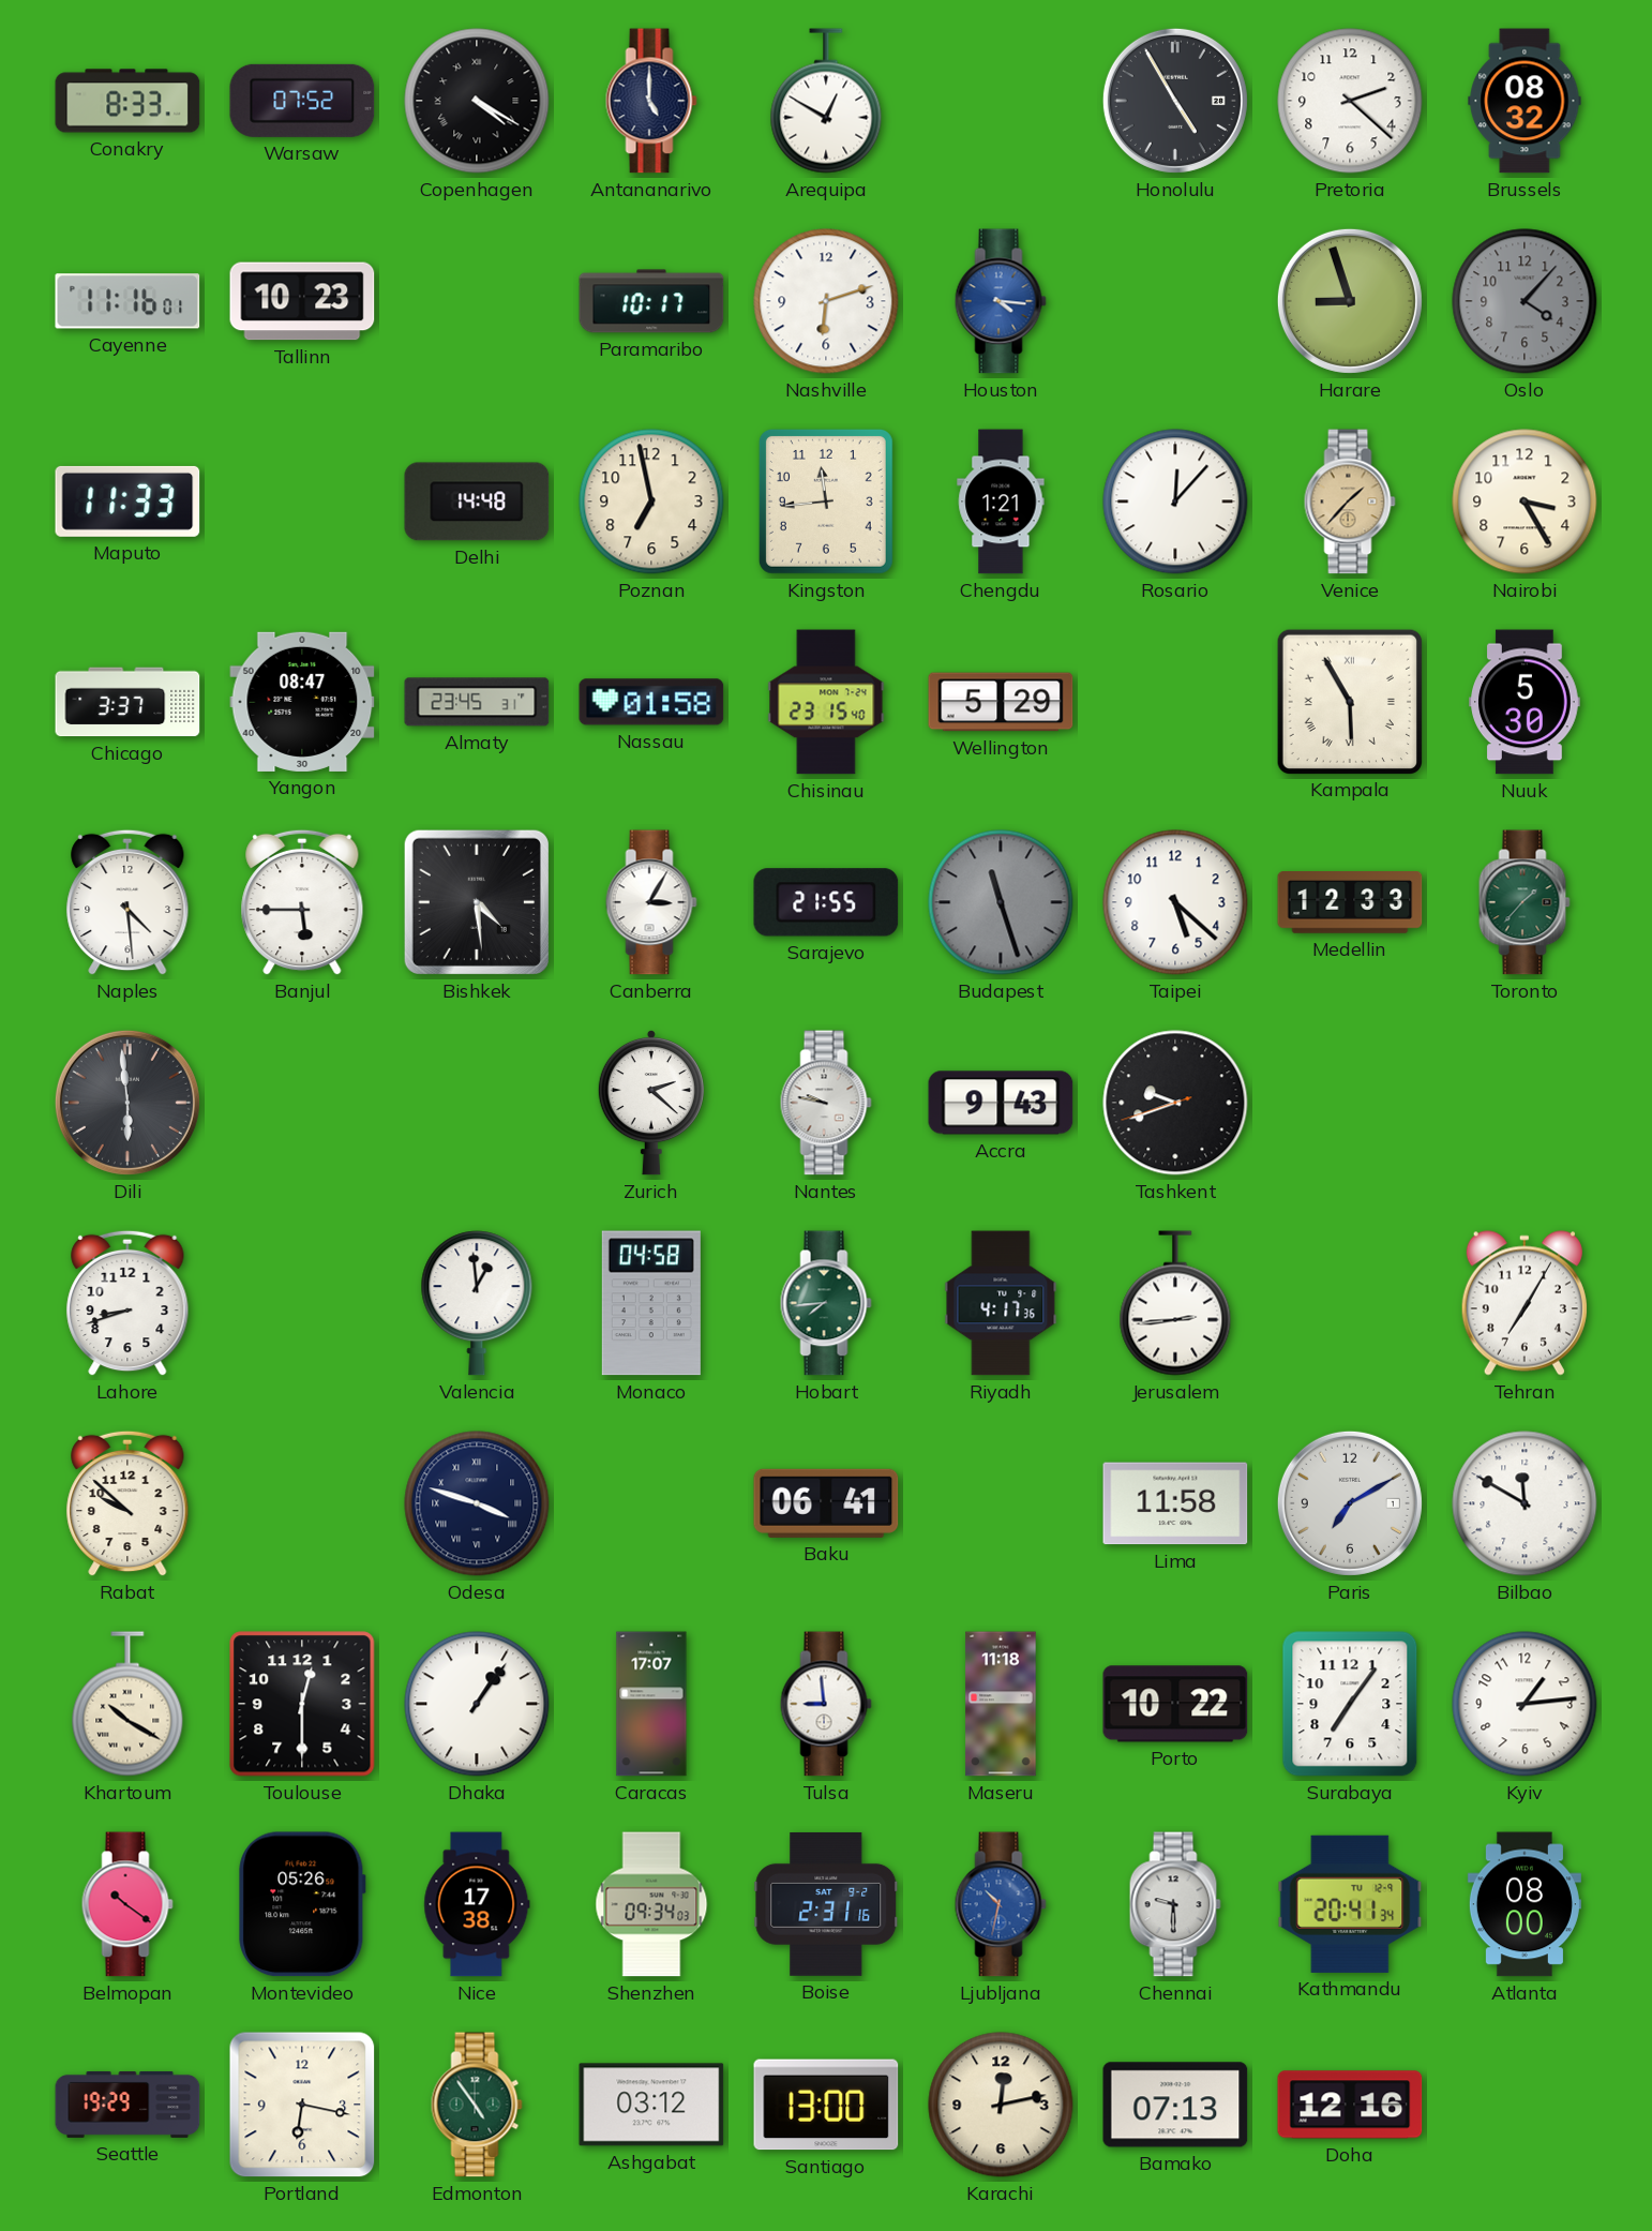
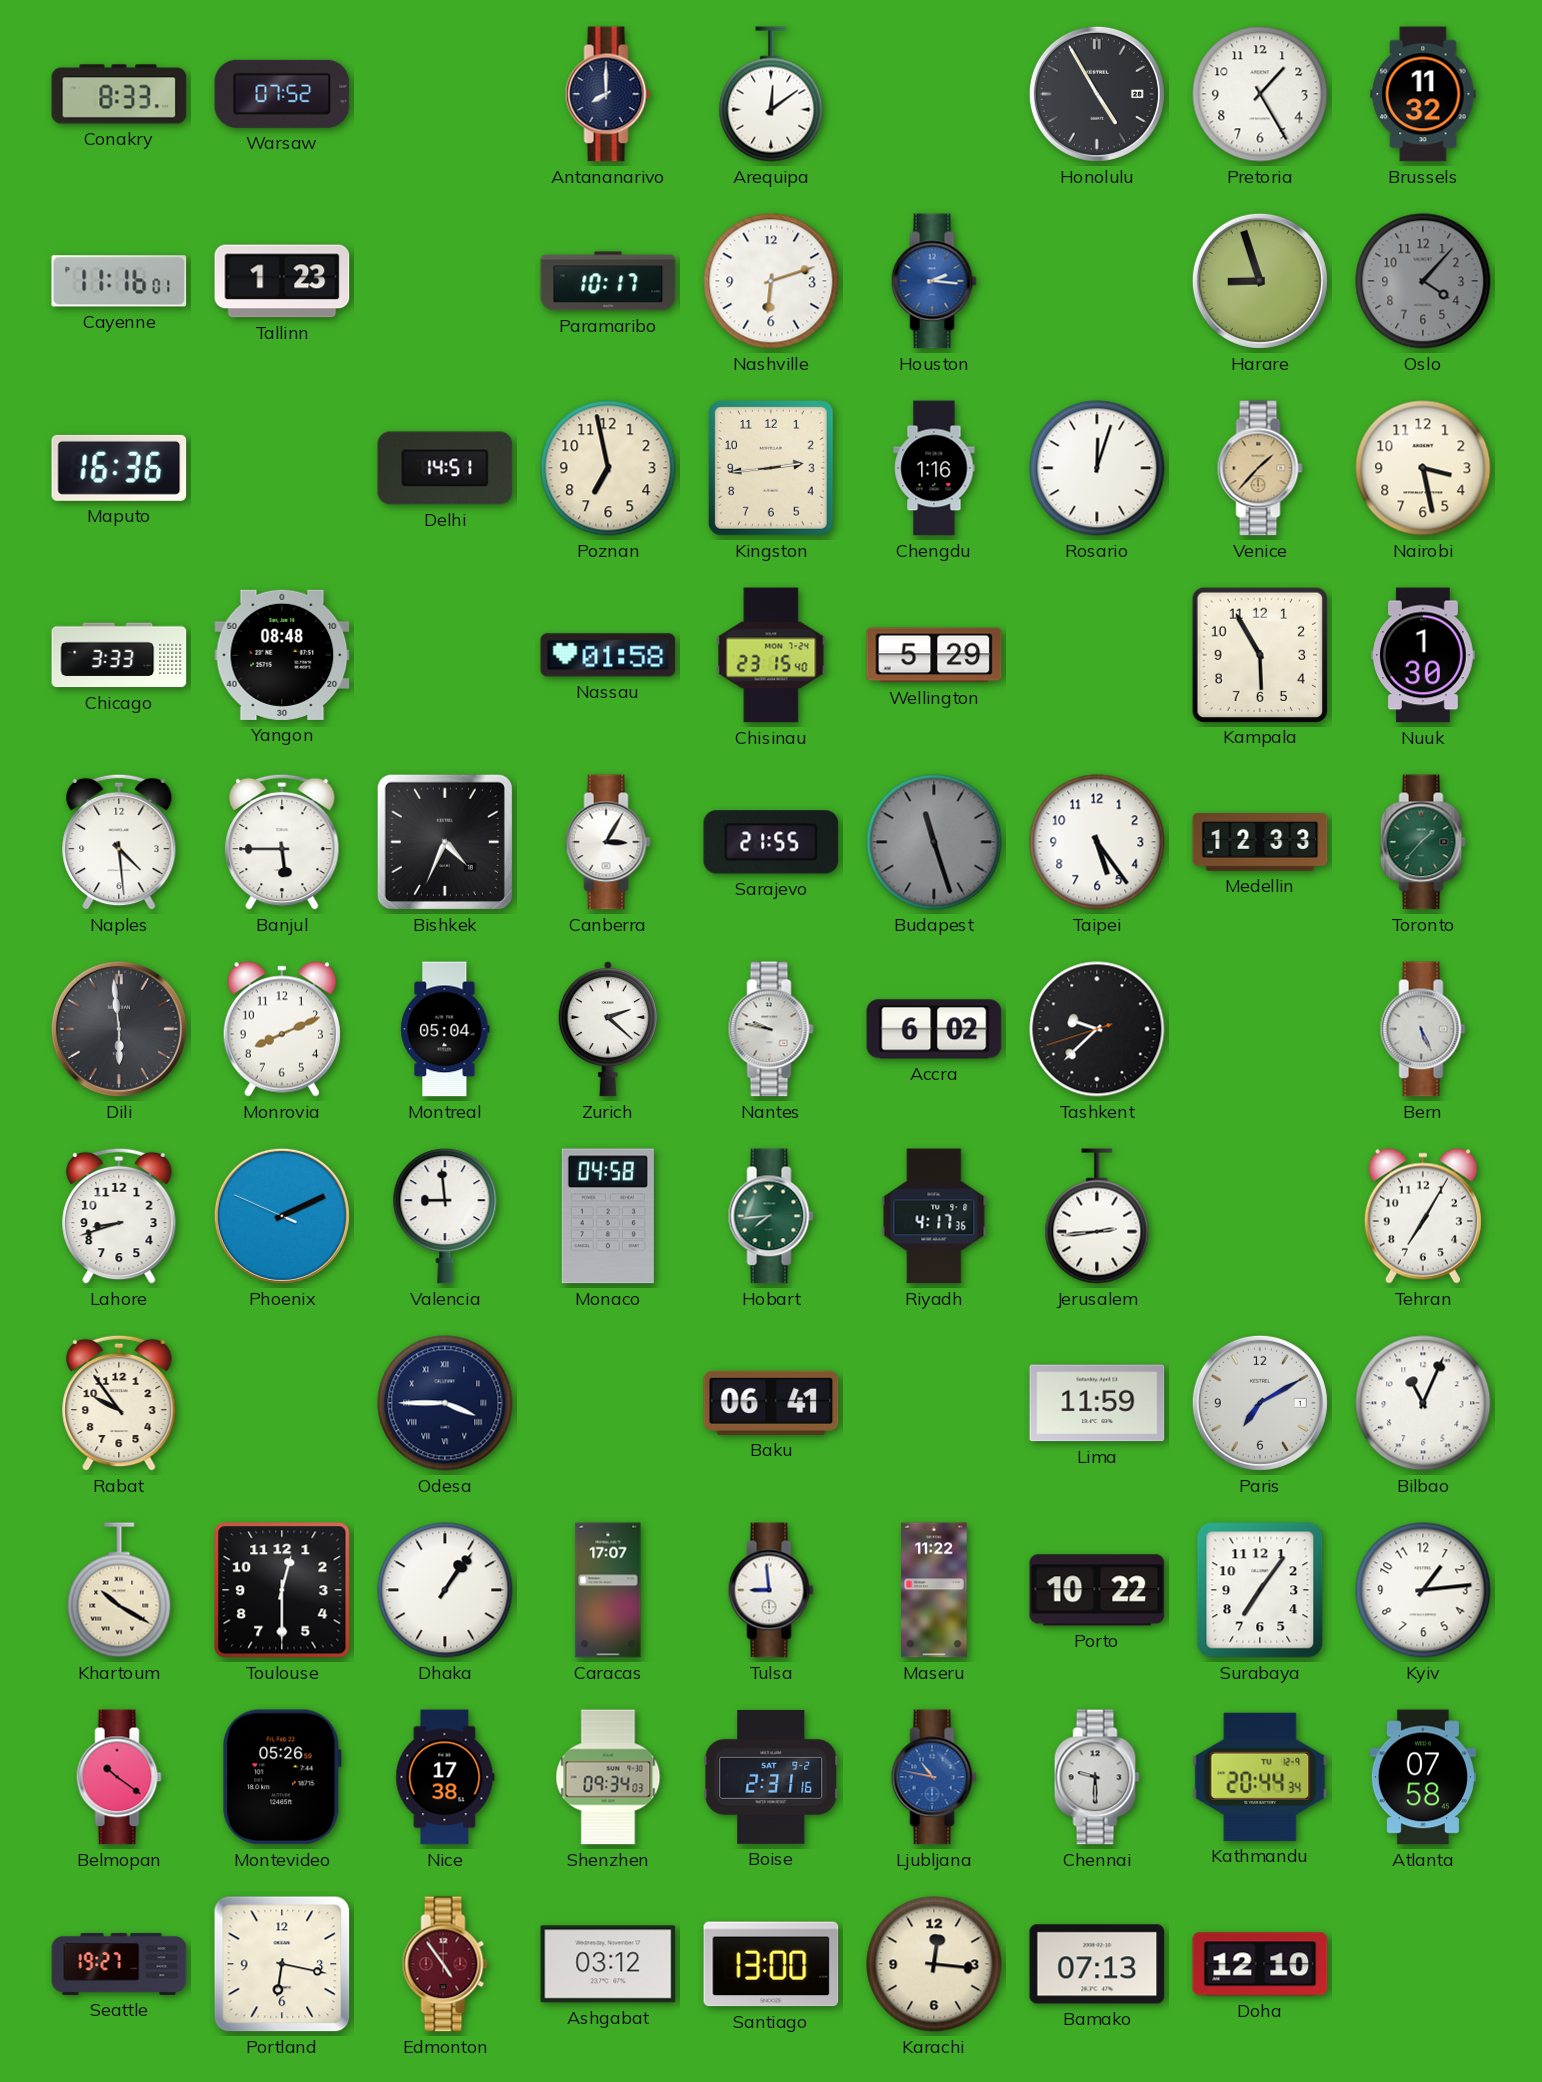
Copenhagen: 4:20 -> none (477, 101)
Antananarivo: 5:00 -> 8:00 (608, 94)
Arequipa: 12:50 -> 12:09 (771, 94)
Pretoria: 2:22 -> 1:25 (1260, 94)
Brussels: 08:32 -> 11:32 (1423, 94)
Tallinn: 10:23 -> 1:23 (282, 281)
Houston: 4:16 -> 2:16 (934, 281)
Maputo: 11:33 -> 16:36 (119, 468)
Delhi: 14:48 -> 14:51 (445, 468)
Kingston: 11:44 -> 2:44 (771, 468)
Chengdu: 1:21 -> 1:16 (934, 468)
Rosario: 12:07 -> 12:03 (1097, 468)
Nairobi: 3:25 -> 3:28 (1423, 468)
Chicago: 3:37 -> 3:33 (119, 655)
Yangon: 08:47 -> 08:48 (282, 655)
Almaty: 23:45 -> none (477, 702)
Kampala numerals: Roman -> Arabic (1259, 654)
Nuuk: 5:30 -> 1:30 (1423, 655)
Bishkek: 4:29 -> 4:34 (445, 842)
Taipei: 5:22 -> 5:24 (1097, 842)
Monrovia: none -> 8:11 (282, 1029)
Montreal: none -> 05:04 (445, 1029)
Accra: 9:43 -> 6:02 (934, 1029)
Tashkent: 9:41 -> 9:37 (1097, 1029)
Bern: none -> 5:26 (1423, 1029)
Phoenix: none -> 2:10 (282, 1216)
Valencia: 12:59 -> 8:59 (445, 1216)
Rabat: 9:52 -> 9:54 (119, 1403)
Odesa: 3:48 -> 3:45 (445, 1403)
Lima: 11:58 -> 11:59 (1097, 1403)
Bilbao: 11:50 -> 11:04 (1423, 1403)
Maseru: 11:18 -> 11:22 (934, 1590)
Ljubljana: 10:32 -> 10:47 (934, 1777)
Kathmandu: 20:41 -> 20:44 (1260, 1777)
Atlanta: 08:00 -> 07:58 (1423, 1777)
Seattle: 19:29 -> 19:27 (119, 1964)
Edmonton dial: green -> burgundy (445, 1964)
Karachi: 12:13 -> 12:16 (934, 1964)
Doha: 12:16 -> 12:10 (1260, 1964)
